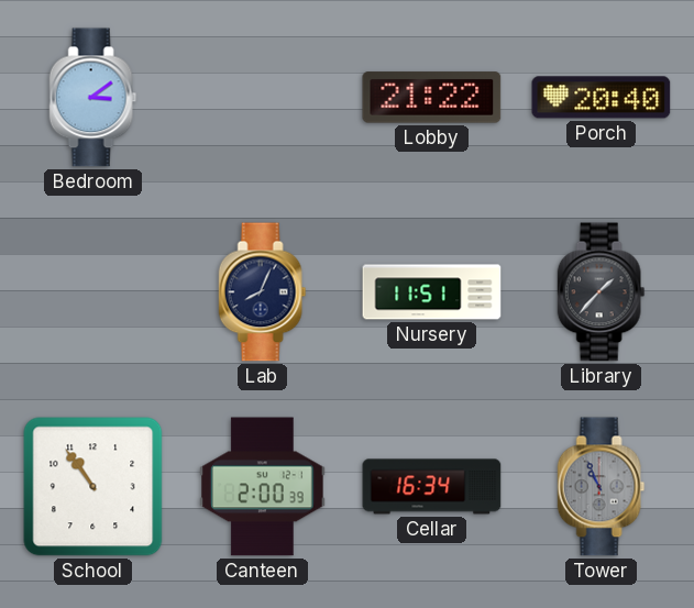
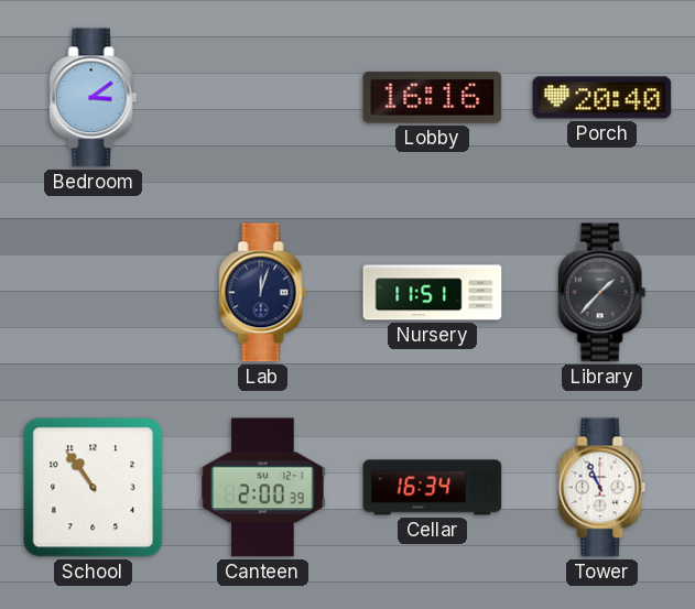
Lobby: 21:22 -> 16:16 (433, 98)
Lab: 8:04 -> 12:03 (263, 293)
Tower dial: grey -> white (602, 488)
